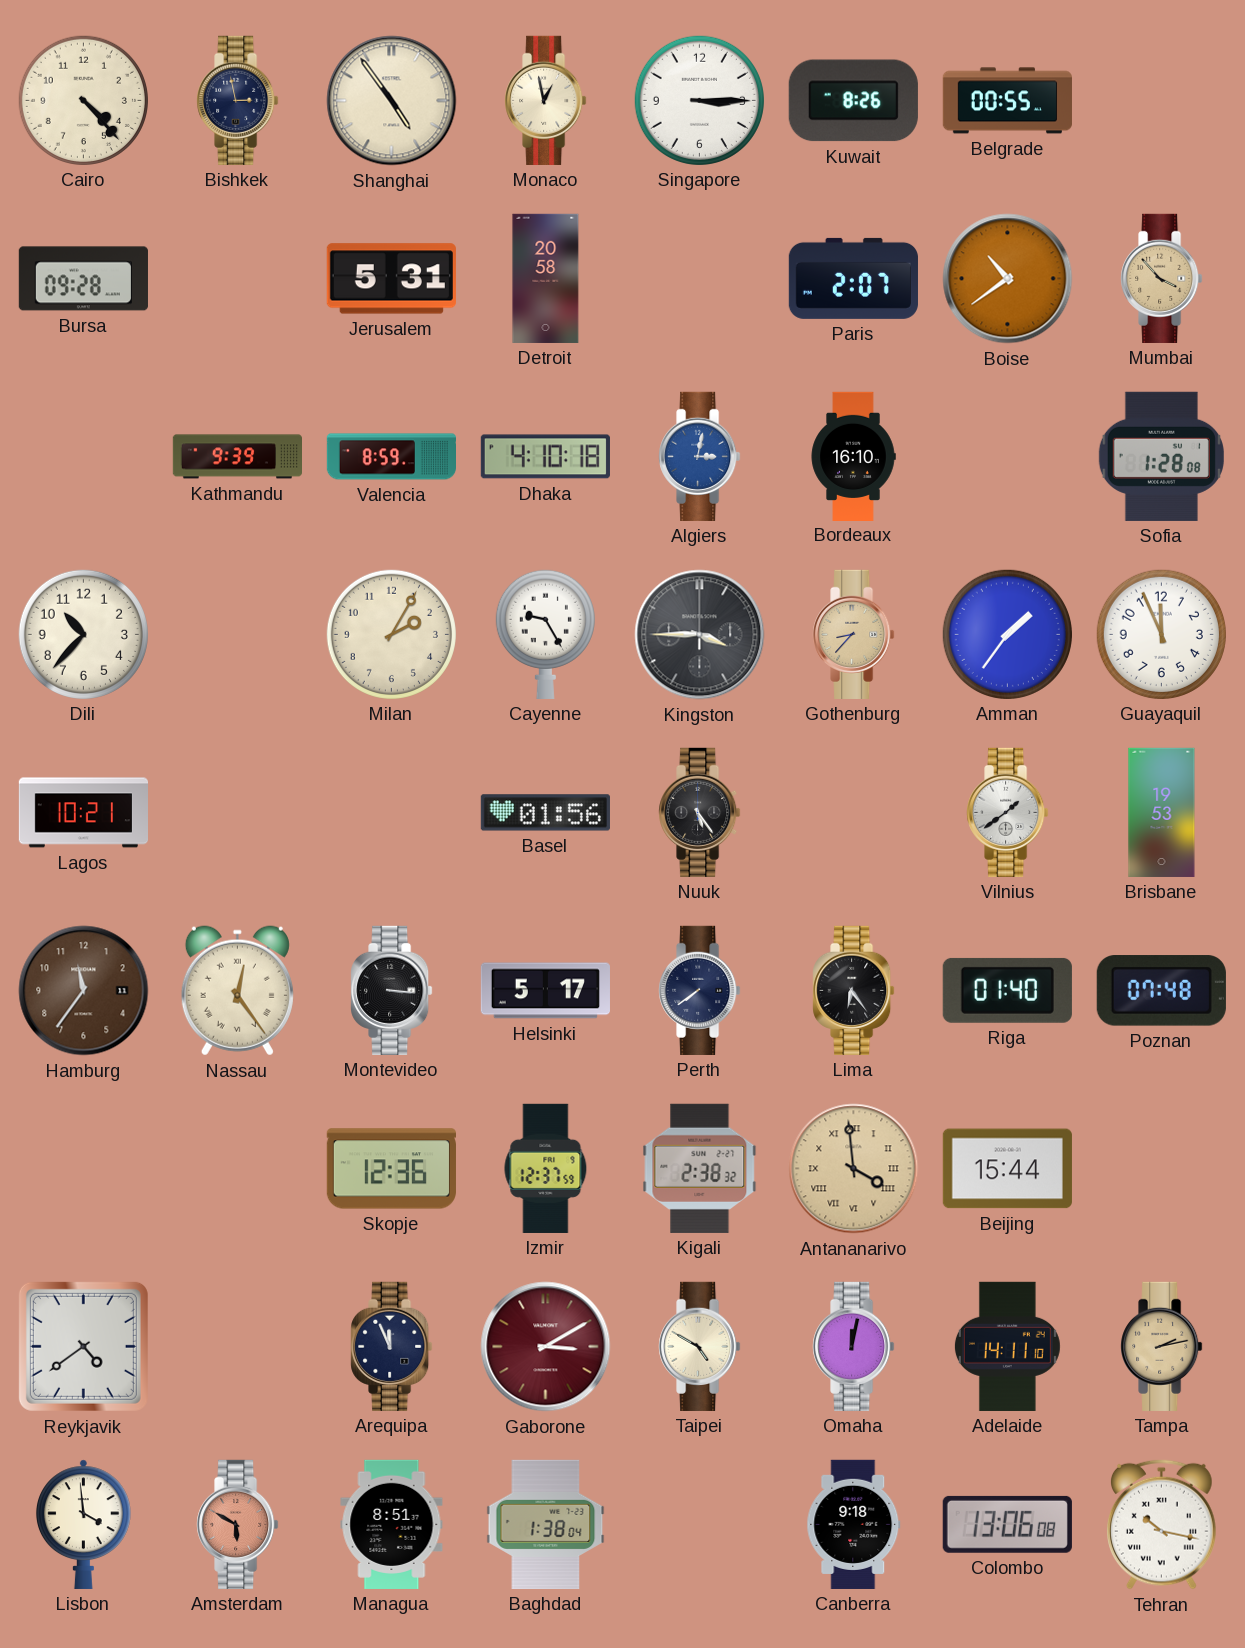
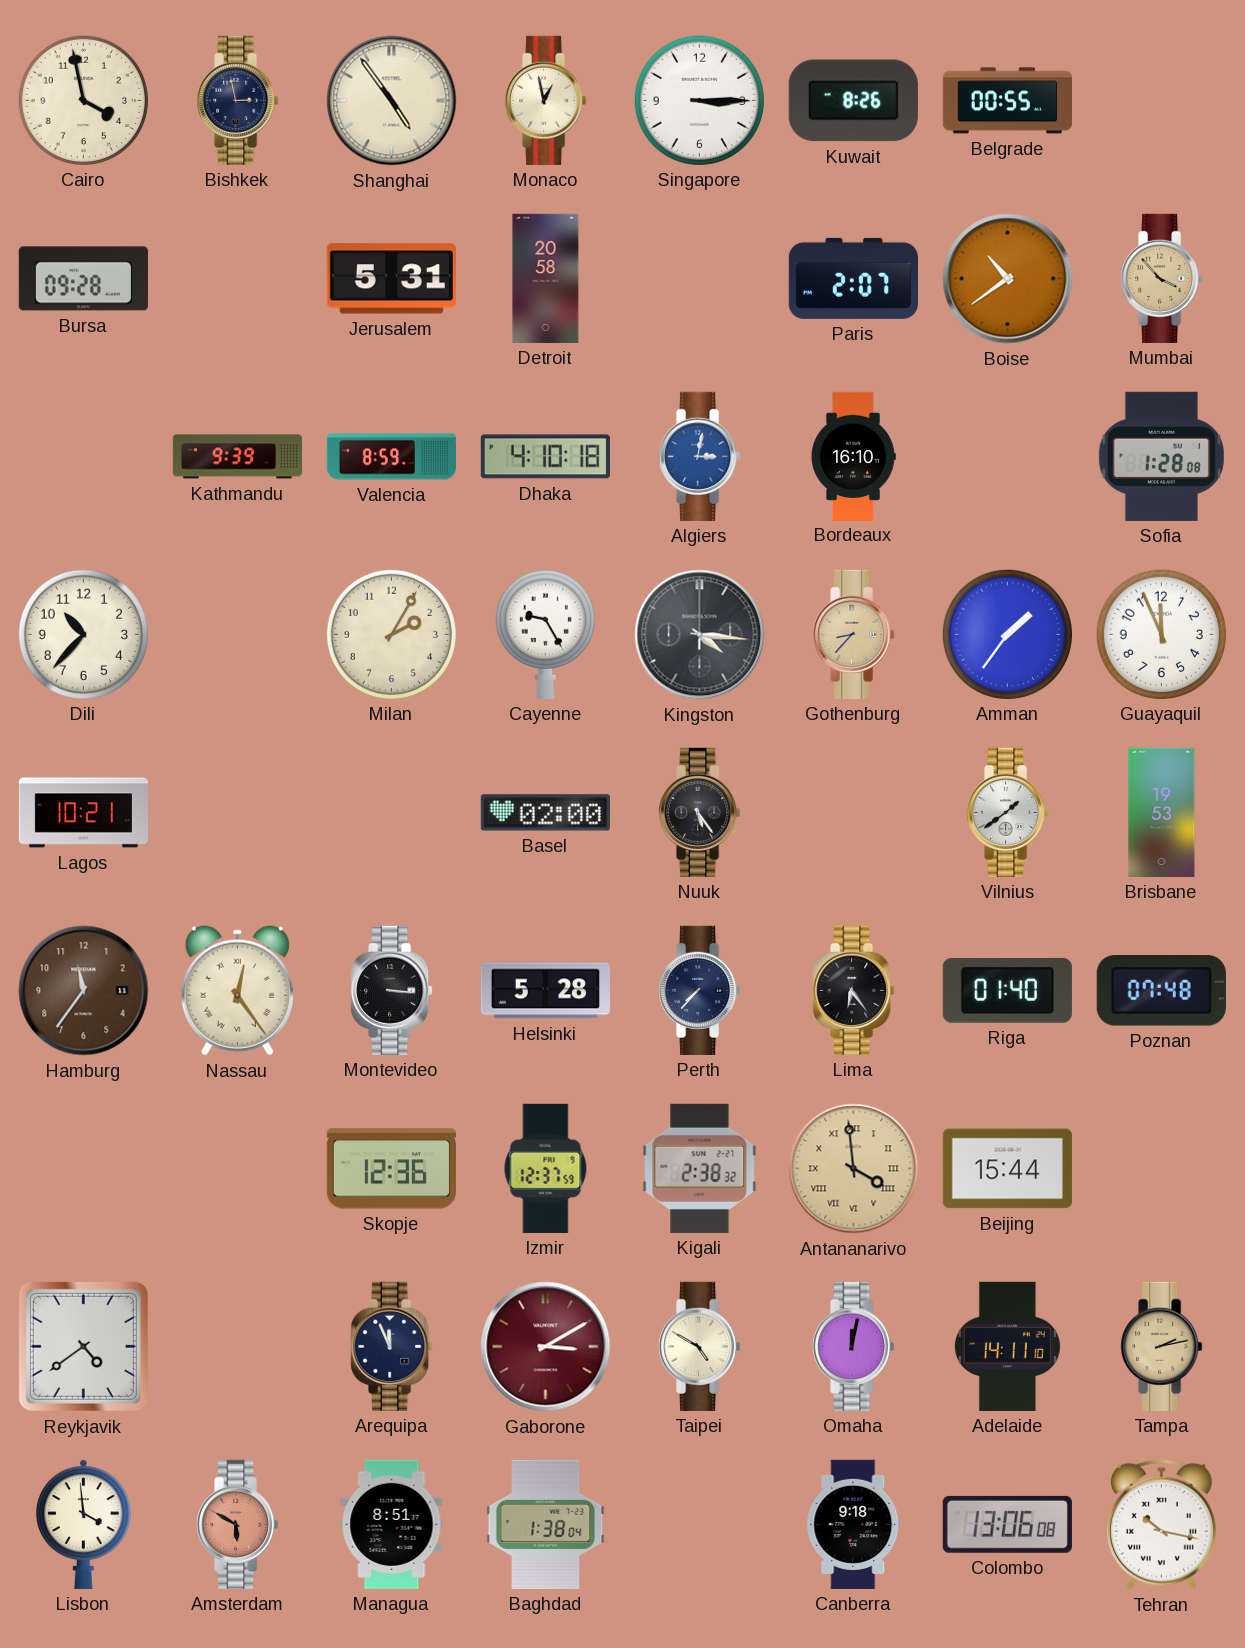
Cairo: 4:23 -> 3:58 (83, 100)
Kingston: 3:45 -> 4:16 (700, 635)
Basel: 01:56 -> 02:00 (545, 813)
Helsinki: 5:17 -> 5:28 (545, 991)
Perth: 7:39 -> 7:37 (700, 990)
